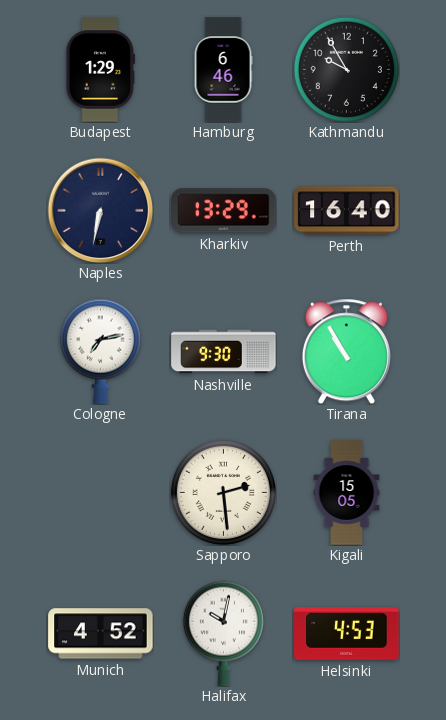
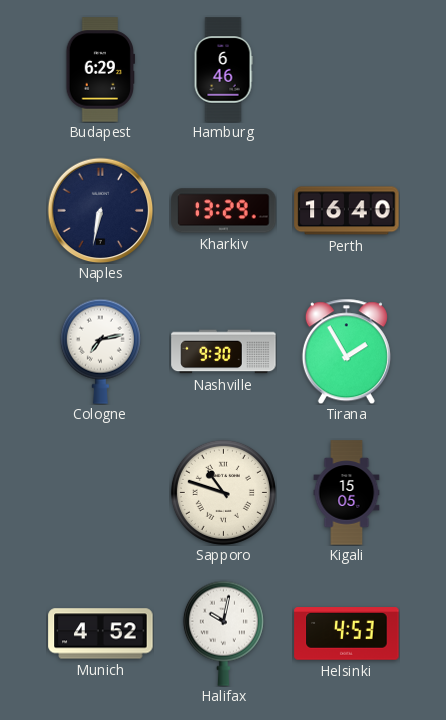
Budapest: 1:29 -> 6:29 (101, 70)
Kathmandu: 9:55 -> none (346, 69)
Tirana: 10:55 -> 1:55 (346, 351)
Sapporo: 2:29 -> 10:48 (223, 492)
